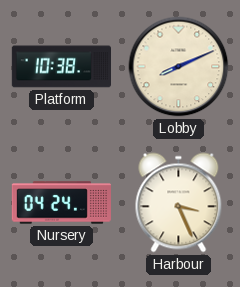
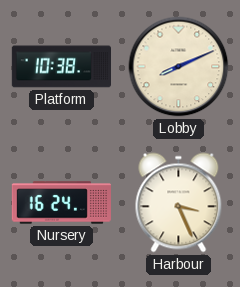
Nursery: 04:24 -> 16:24 (61, 203)
